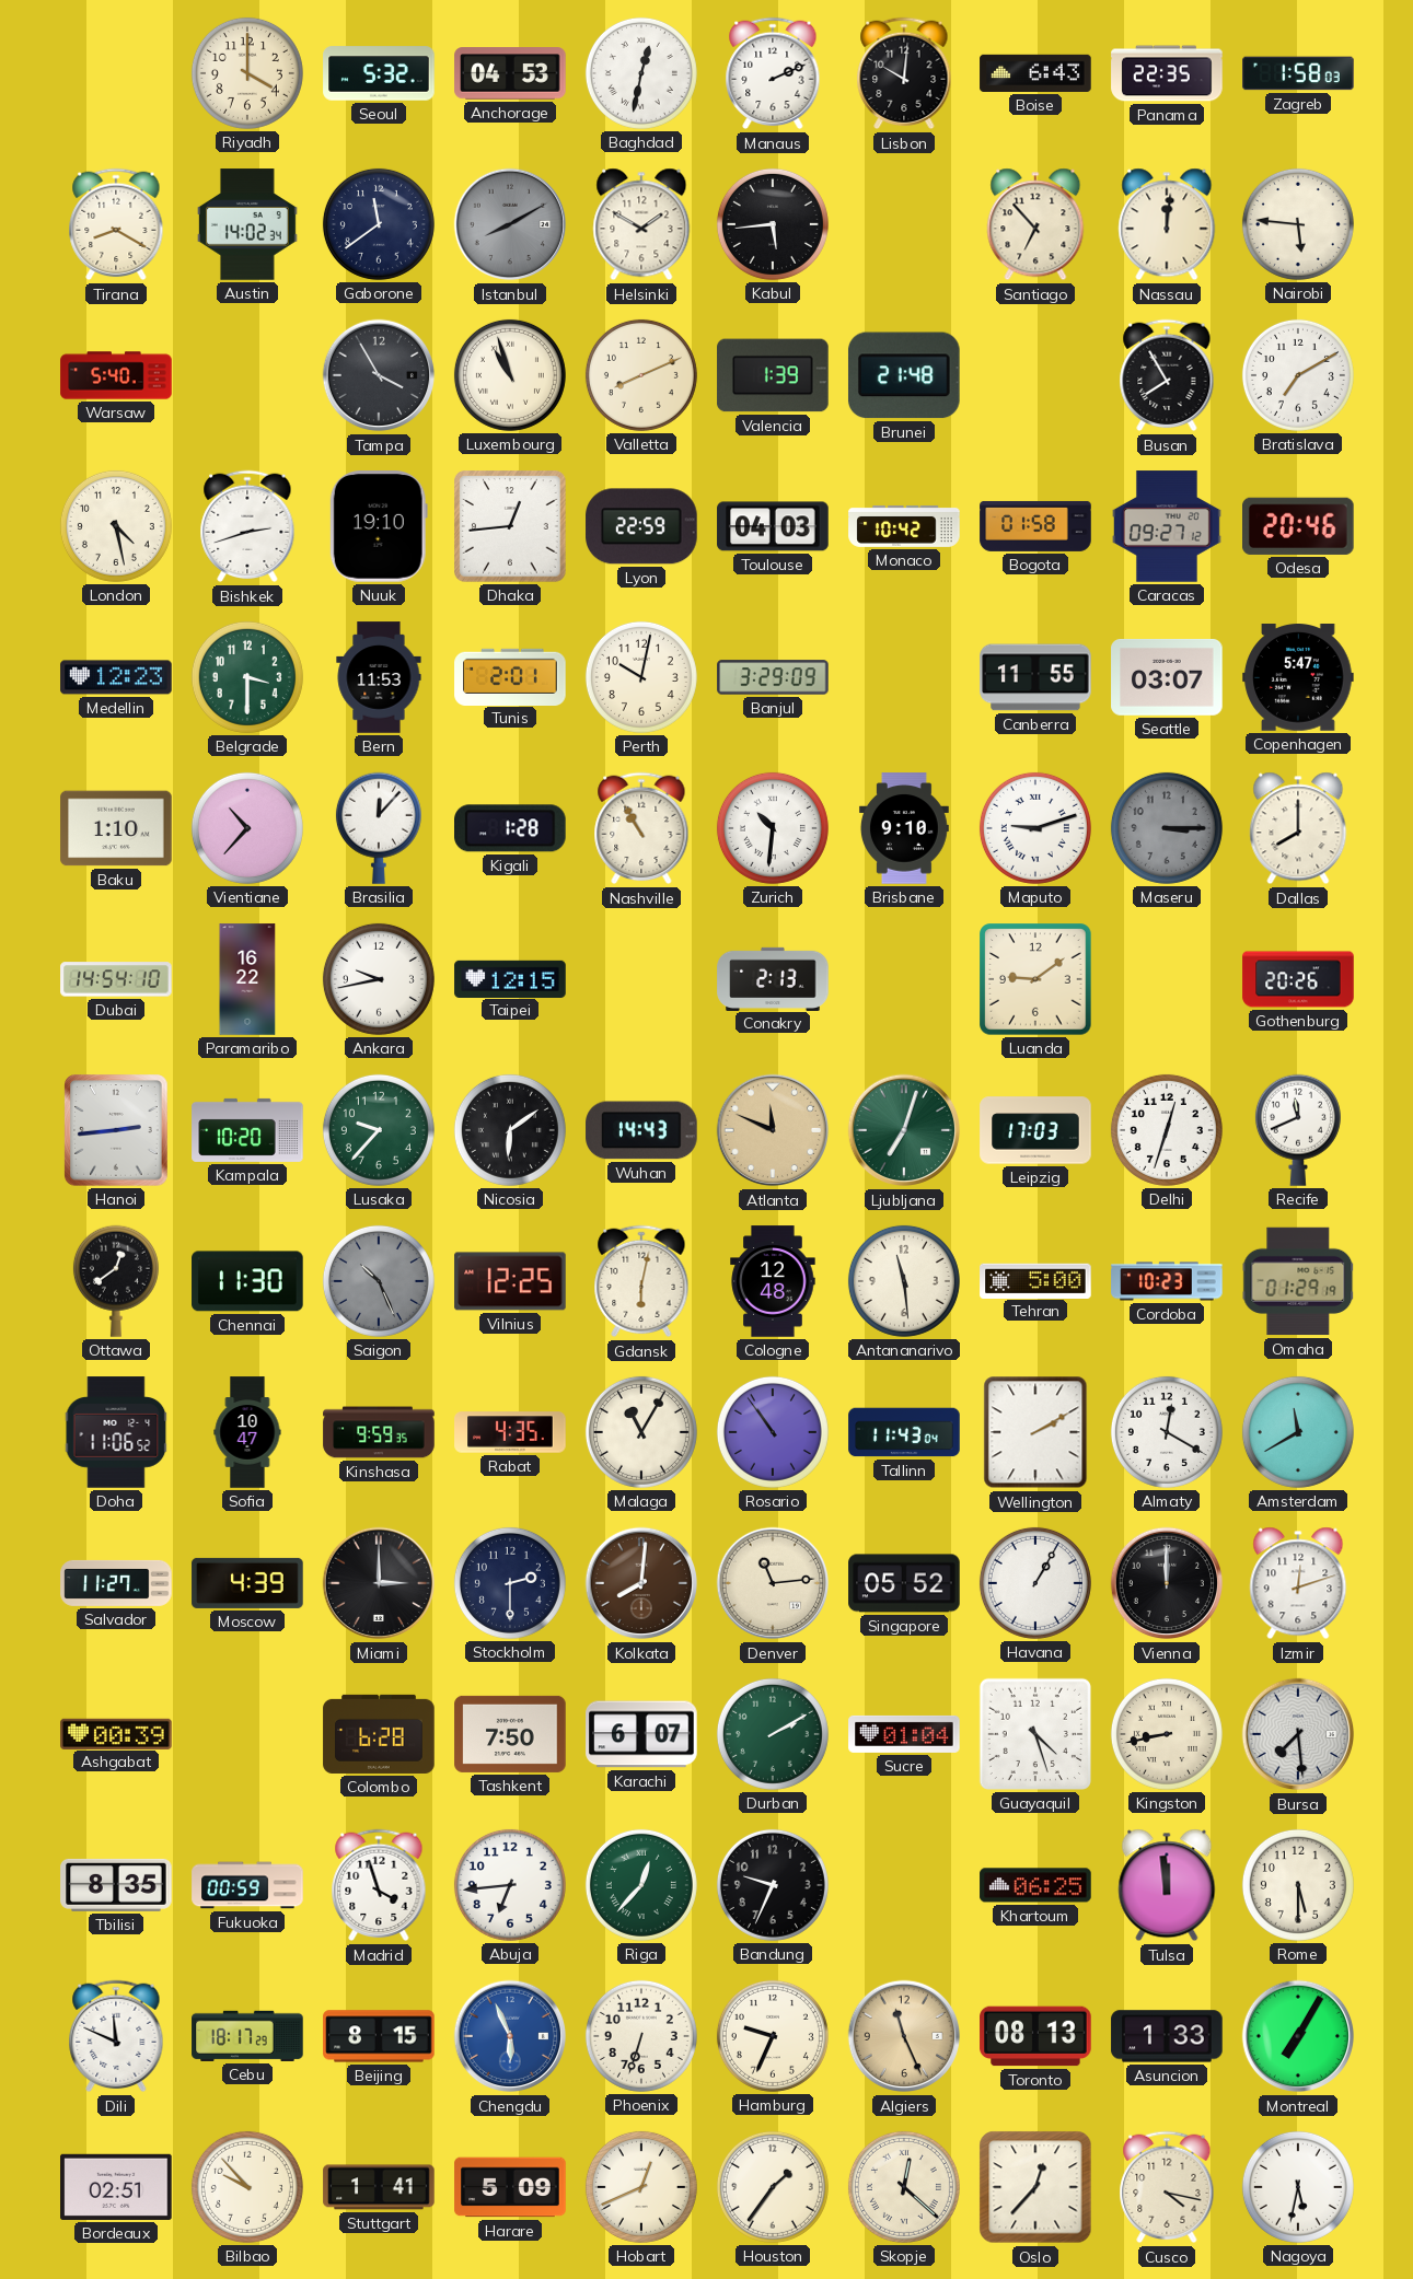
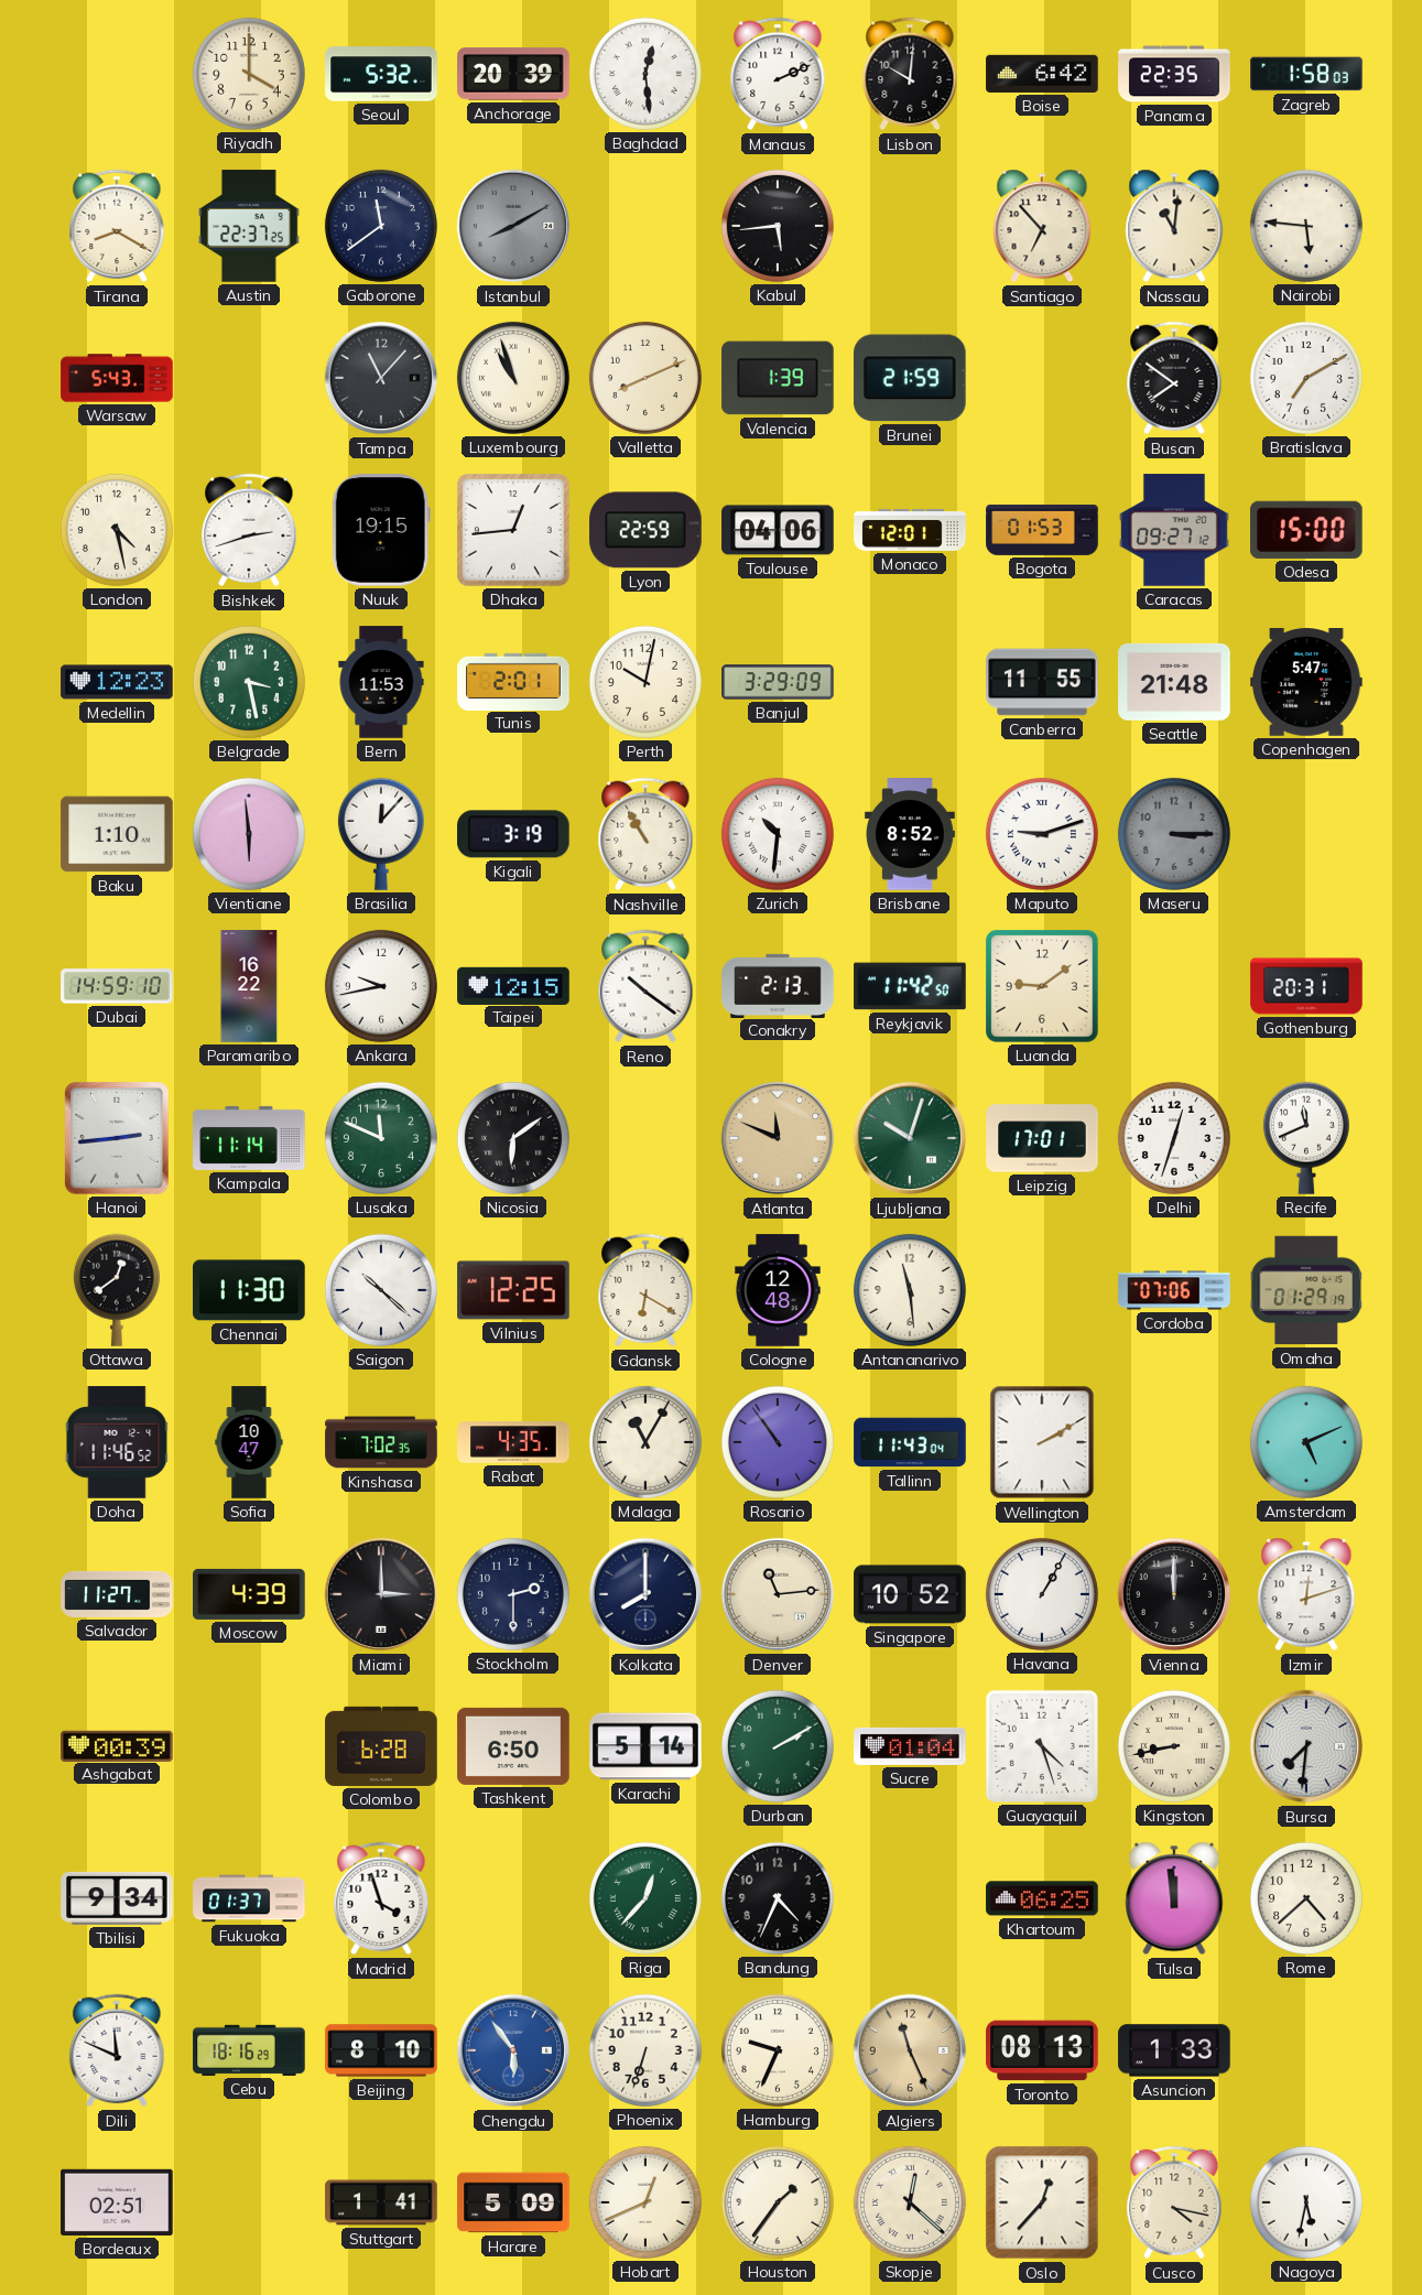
Anchorage: 04:53 -> 20:39 (513, 74)
Baghdad: 12:32 -> 12:29 (645, 74)
Boise: 6:43 -> 6:42 (1042, 74)
Austin: 14:02 -> 22:37 (249, 226)
Helsinki: 1:50 -> none (641, 224)
Nassau: 12:01 -> 11:01 (1174, 226)
Warsaw: 5:40 -> 5:43 (117, 378)
Tampa: 3:55 -> 11:07 (381, 378)
Brunei: 21:48 -> 21:59 (910, 378)
Busan: 7:55 -> 7:51 (1174, 378)
Nuuk: 19:10 -> 19:15 (381, 530)
Toulouse: 04:03 -> 04:06 (778, 530)
Monaco: 10:42 -> 12:01 (910, 530)
Bogota: 01:58 -> 01:53 (1042, 530)
Odesa: 20:46 -> 15:00 (1307, 530)
Belgrade: 3:30 -> 3:28 (249, 682)
Seattle: 03:07 -> 21:48 (1174, 682)
Vientiane: 10:37 -> 5:59 (249, 834)
Kigali: 1:28 -> 3:19 (514, 834)
Brisbane: 9:10 -> 8:52 (910, 834)
Dallas: 8:00 -> none (1298, 828)
Dubai: 14:54 -> 14:59 (117, 986)
Reno: none -> 10:21 (645, 986)
Reykjavik: none -> 11:42 (910, 986)
Gothenburg: 20:26 -> 20:31 (1306, 986)
Kampala: 10:20 -> 11:14 (249, 1138)
Lusaka: 9:37 -> 11:49 (381, 1138)
Wuhan: 14:43 -> none (641, 1130)
Ljubljana: 7:03 -> 10:03 (910, 1138)
Leipzig: 17:03 -> 17:01 (1042, 1138)
Saigon: 10:26 -> 10:22 (381, 1290)
Saigon dial: grey -> white (381, 1290)
Gdansk: 6:02 -> 6:20 (645, 1290)
Tehran: 5:00 -> none (1035, 1280)
Cordoba: 10:23 -> 07:06 (1174, 1290)
Doha: 11:06 -> 11:46 (117, 1442)
Kinshasa: 9:59 -> 7:02 (381, 1442)
Almaty: 12:20 -> none (1167, 1432)
Amsterdam: 11:40 -> 5:11 (1306, 1442)
Kolkata: 8:01 -> 8:00 (645, 1594)
Kolkata dial: brown -> navy (645, 1594)
Singapore: 05:52 -> 10:52 (910, 1594)
Tashkent: 7:50 -> 6:50 (513, 1746)
Karachi: 6:07 -> 5:14 (645, 1746)
Bursa: 7:29 -> 7:31 (1306, 1746)
Tbilisi: 8:35 -> 9:34 (117, 1898)
Fukuoka: 00:59 -> 01:37 (249, 1898)
Abuja: 6:44 -> none (510, 1885)
Bandung: 9:34 -> 4:34 (778, 1898)
Rome: 5:30 -> 4:38 (1306, 1898)
Cebu: 18:17 -> 18:16 (249, 2050)
Beijing: 8:15 -> 8:10 (381, 2050)
Chengdu: 5:56 -> 5:54 (513, 2050)
Montreal: 7:05 -> none (1298, 2036)
Bilbao: 9:53 -> none (247, 2187)
